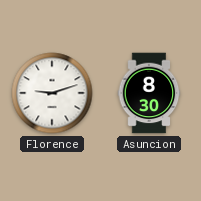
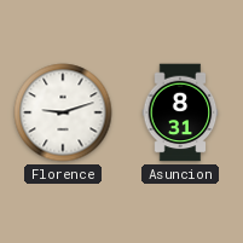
Asuncion: 8:30 -> 8:31 (180, 112)
